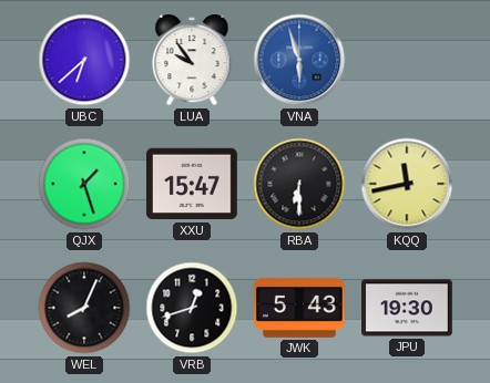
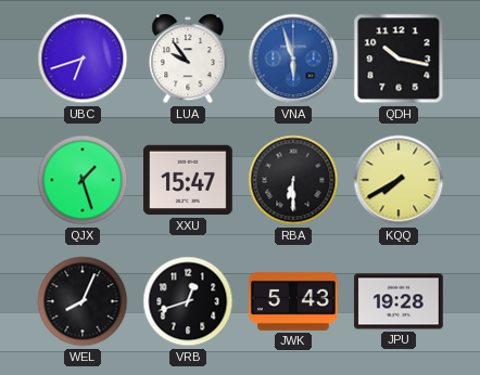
UBC: 6:38 -> 6:42 (83, 59)
QDH: none -> 10:17 (399, 59)
KQQ: 11:43 -> 7:40 (399, 180)
JPU: 19:30 -> 19:28 (400, 301)
